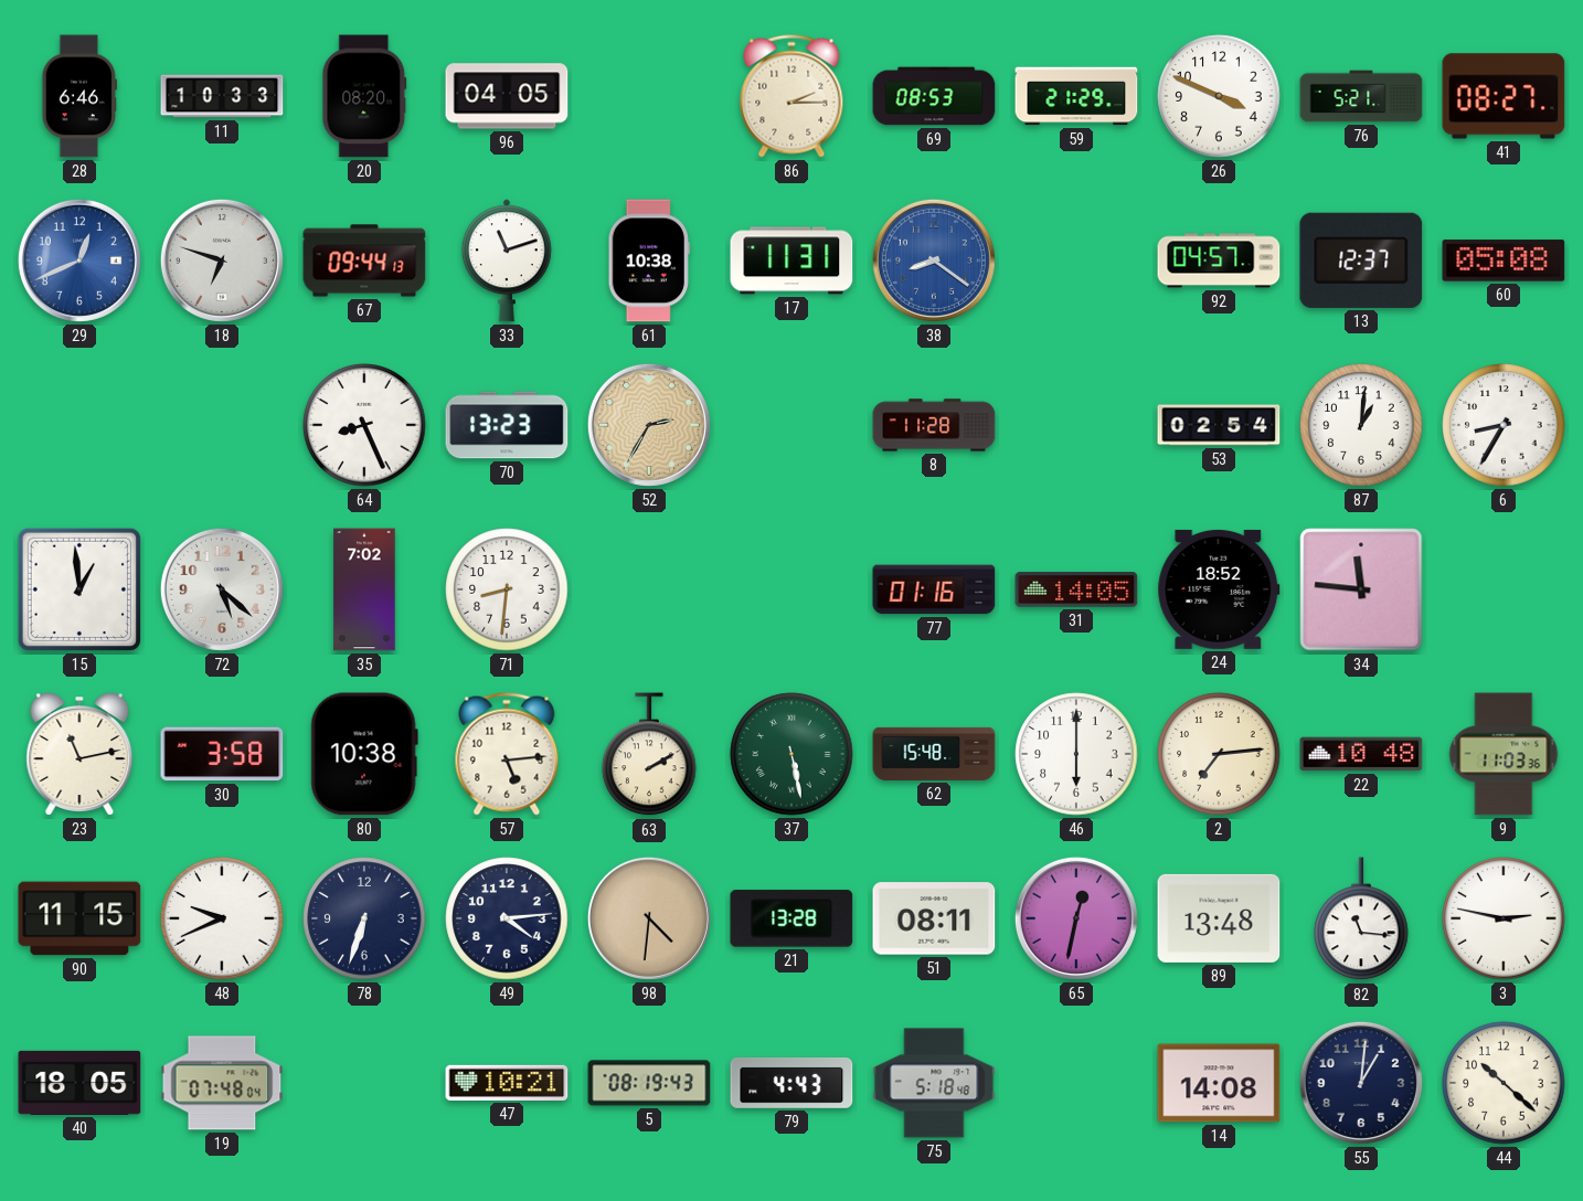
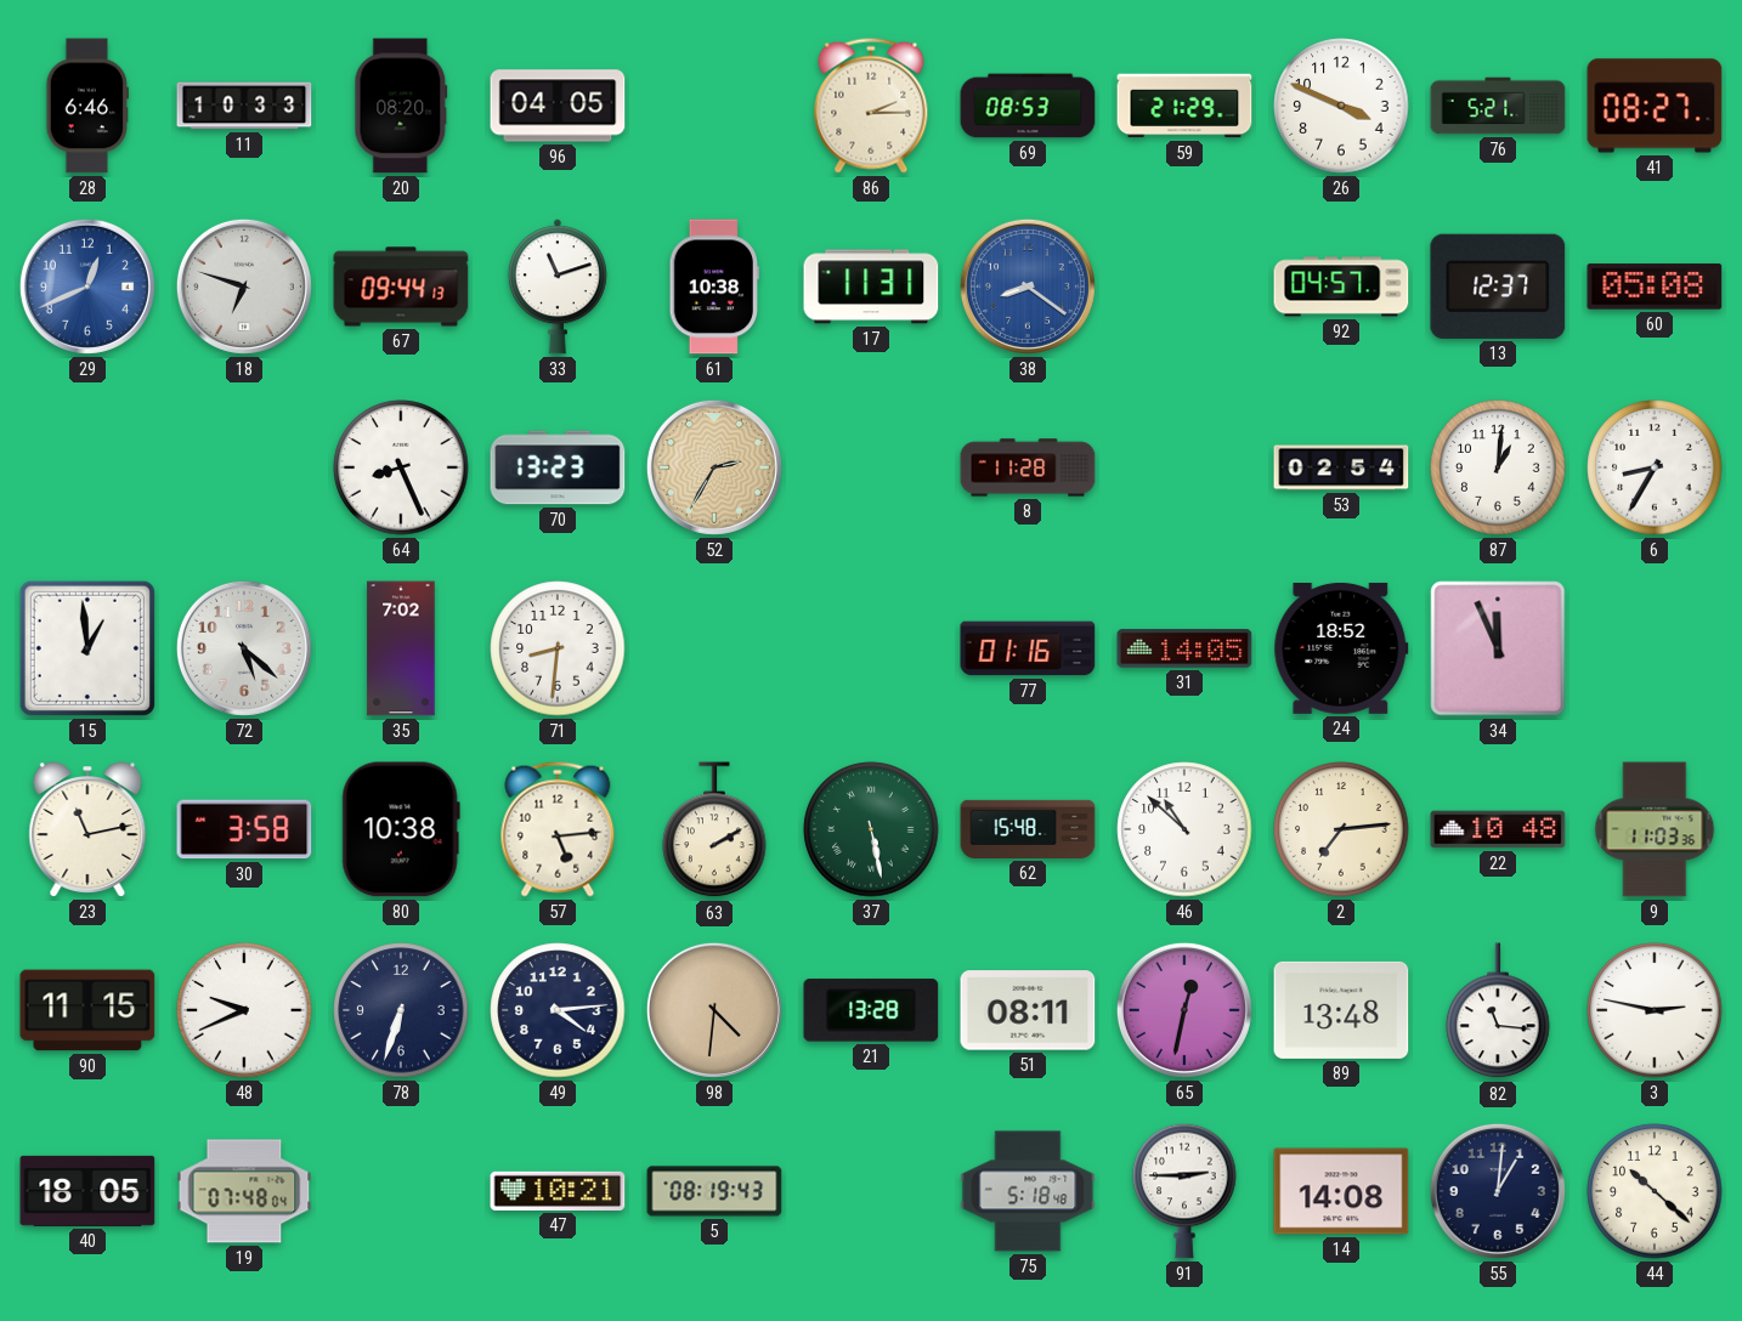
34: 11:46 -> 11:56 (1498, 648)
46: 6:00 -> 10:52 (1184, 829)
79: 4:43 -> none (791, 1083)
91: none -> 2:45 (1184, 1191)
